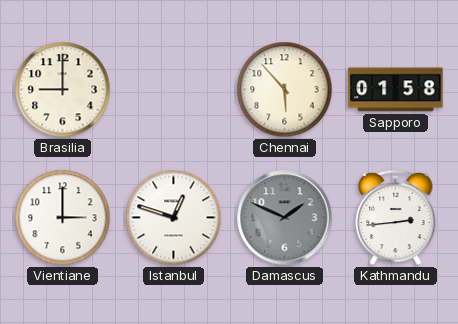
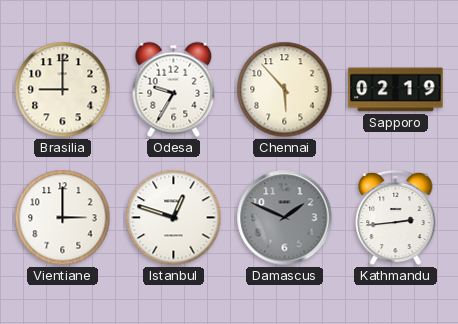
Odesa: none -> 9:35 (174, 90)
Sapporo: 01:58 -> 02:19 (396, 90)
